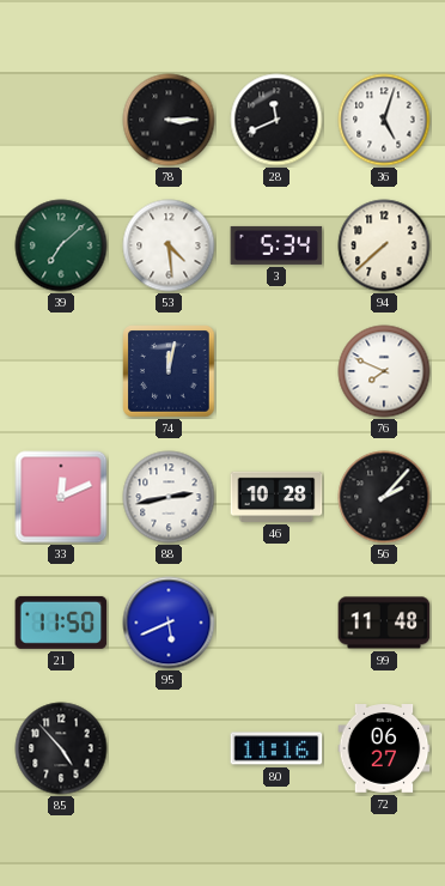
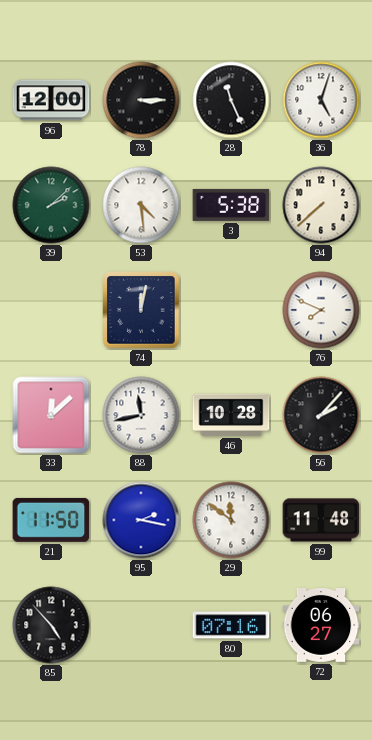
96: none -> 12:00 (51, 100)
28: 11:41 -> 11:26 (231, 100)
39: 7:08 -> 2:08 (51, 205)
3: 5:34 -> 5:38 (231, 205)
33: 12:11 -> 12:08 (51, 415)
88: 2:43 -> 11:43 (141, 415)
95: 5:41 -> 2:17 (141, 520)
29: none -> 11:51 (231, 520)
80: 11:16 -> 07:16 (231, 625)
